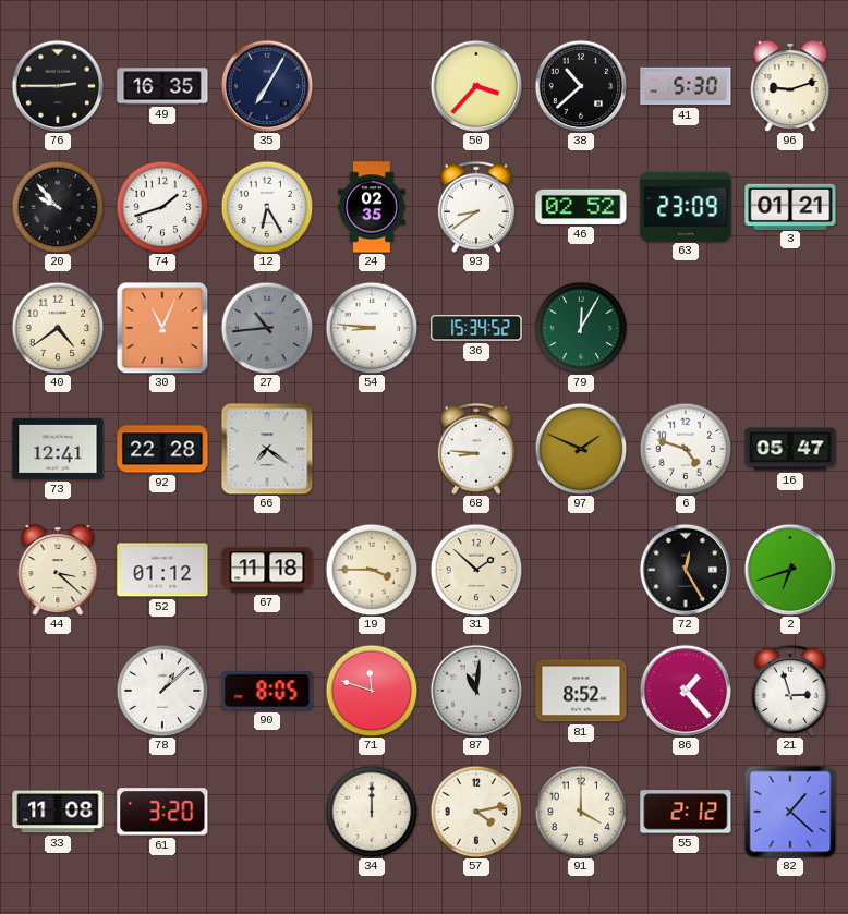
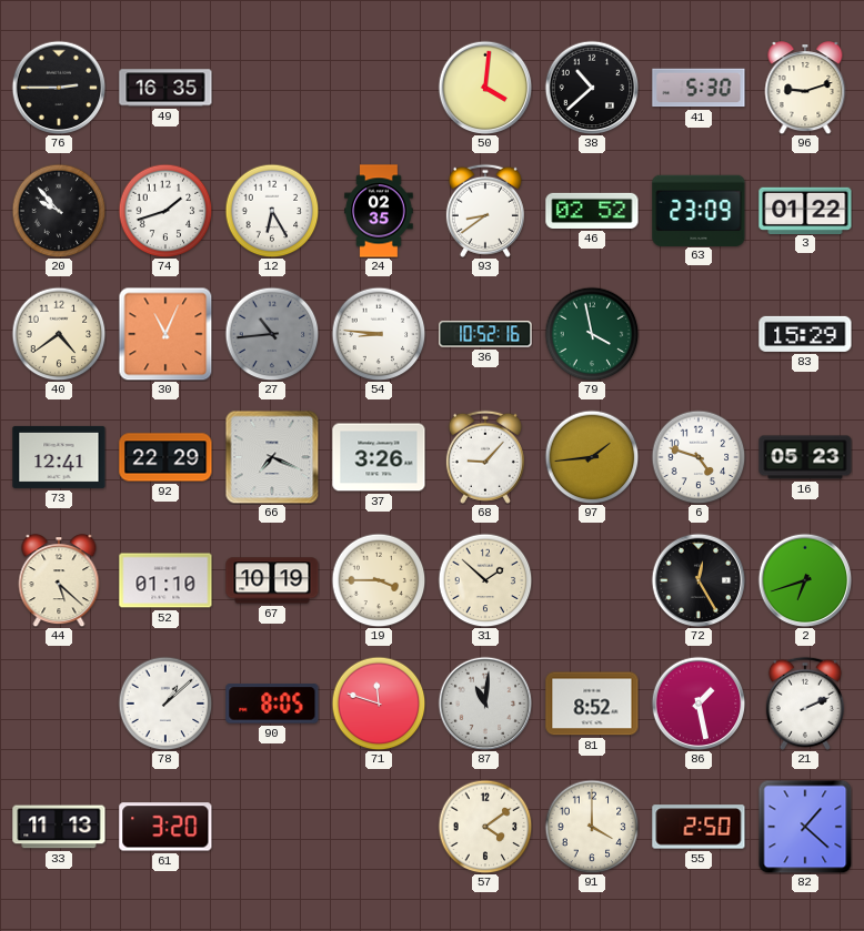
35: 7:05 -> none (267, 86)
50: 3:37 -> 4:01 (485, 88)
3: 01:21 -> 01:22 (805, 210)
36: 15:34 -> 10:52 (485, 334)
79: 12:05 -> 3:58 (592, 334)
83: none -> 15:29 (805, 334)
92: 22:28 -> 22:29 (165, 457)
66: 7:21 -> 7:19 (272, 457)
37: none -> 3:26 (379, 457)
68: 8:46 -> 9:07 (485, 457)
97: 1:49 -> 1:44 (592, 457)
16: 05:47 -> 05:23 (805, 457)
44: 3:22 -> 5:22 (59, 580)
52: 01:12 -> 01:10 (165, 580)
67: 11:18 -> 10:19 (272, 580)
86: 1:23 -> 1:28 (699, 704)
21: 2:57 -> 2:11 (805, 704)
33: 11:08 -> 11:13 (59, 827)
34: 12:00 -> none (372, 812)
57: 4:13 -> 4:09 (485, 827)
55: 2:12 -> 2:50 (699, 827)
